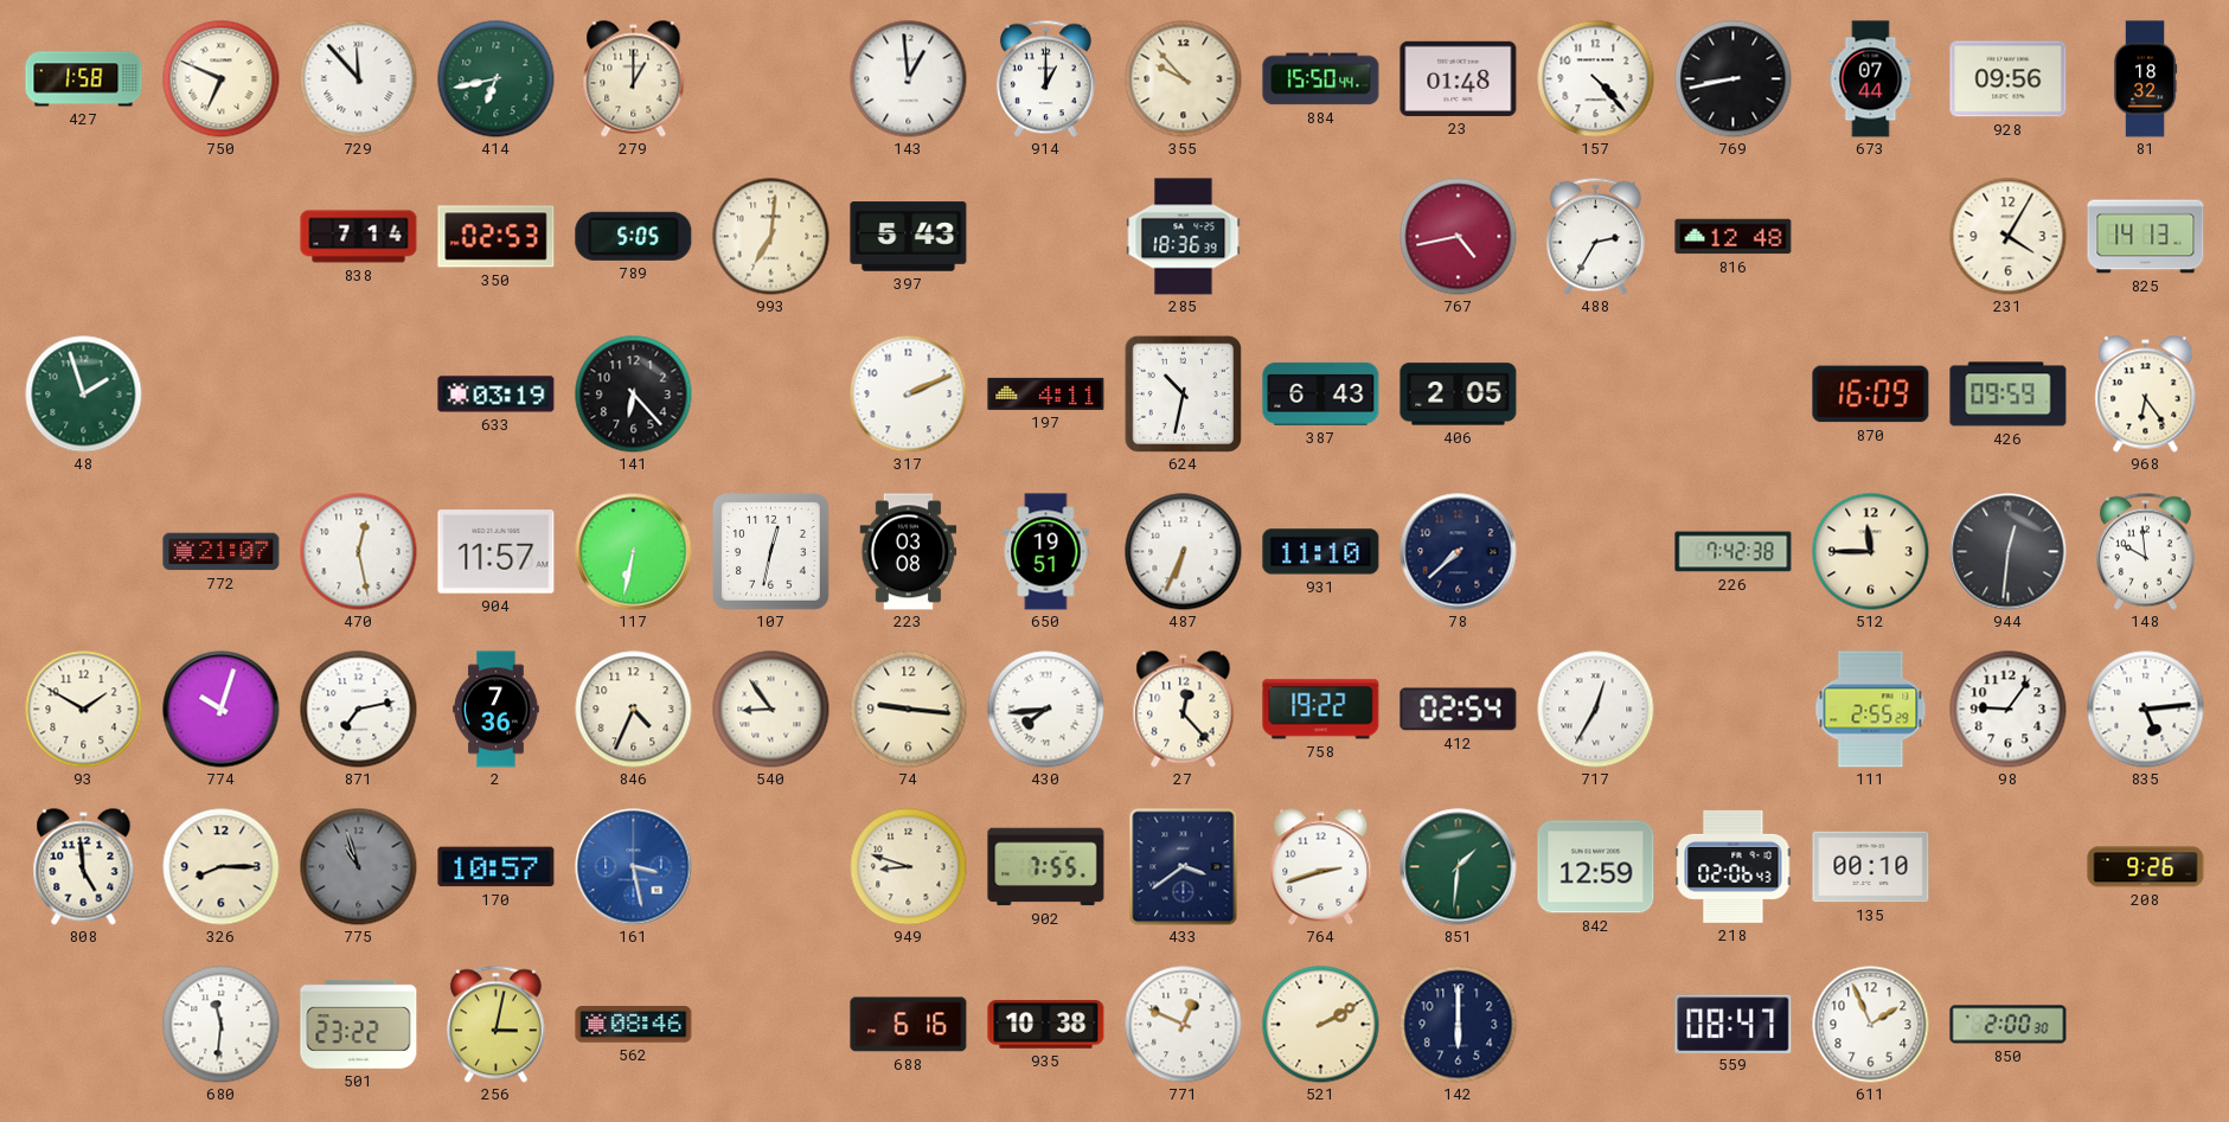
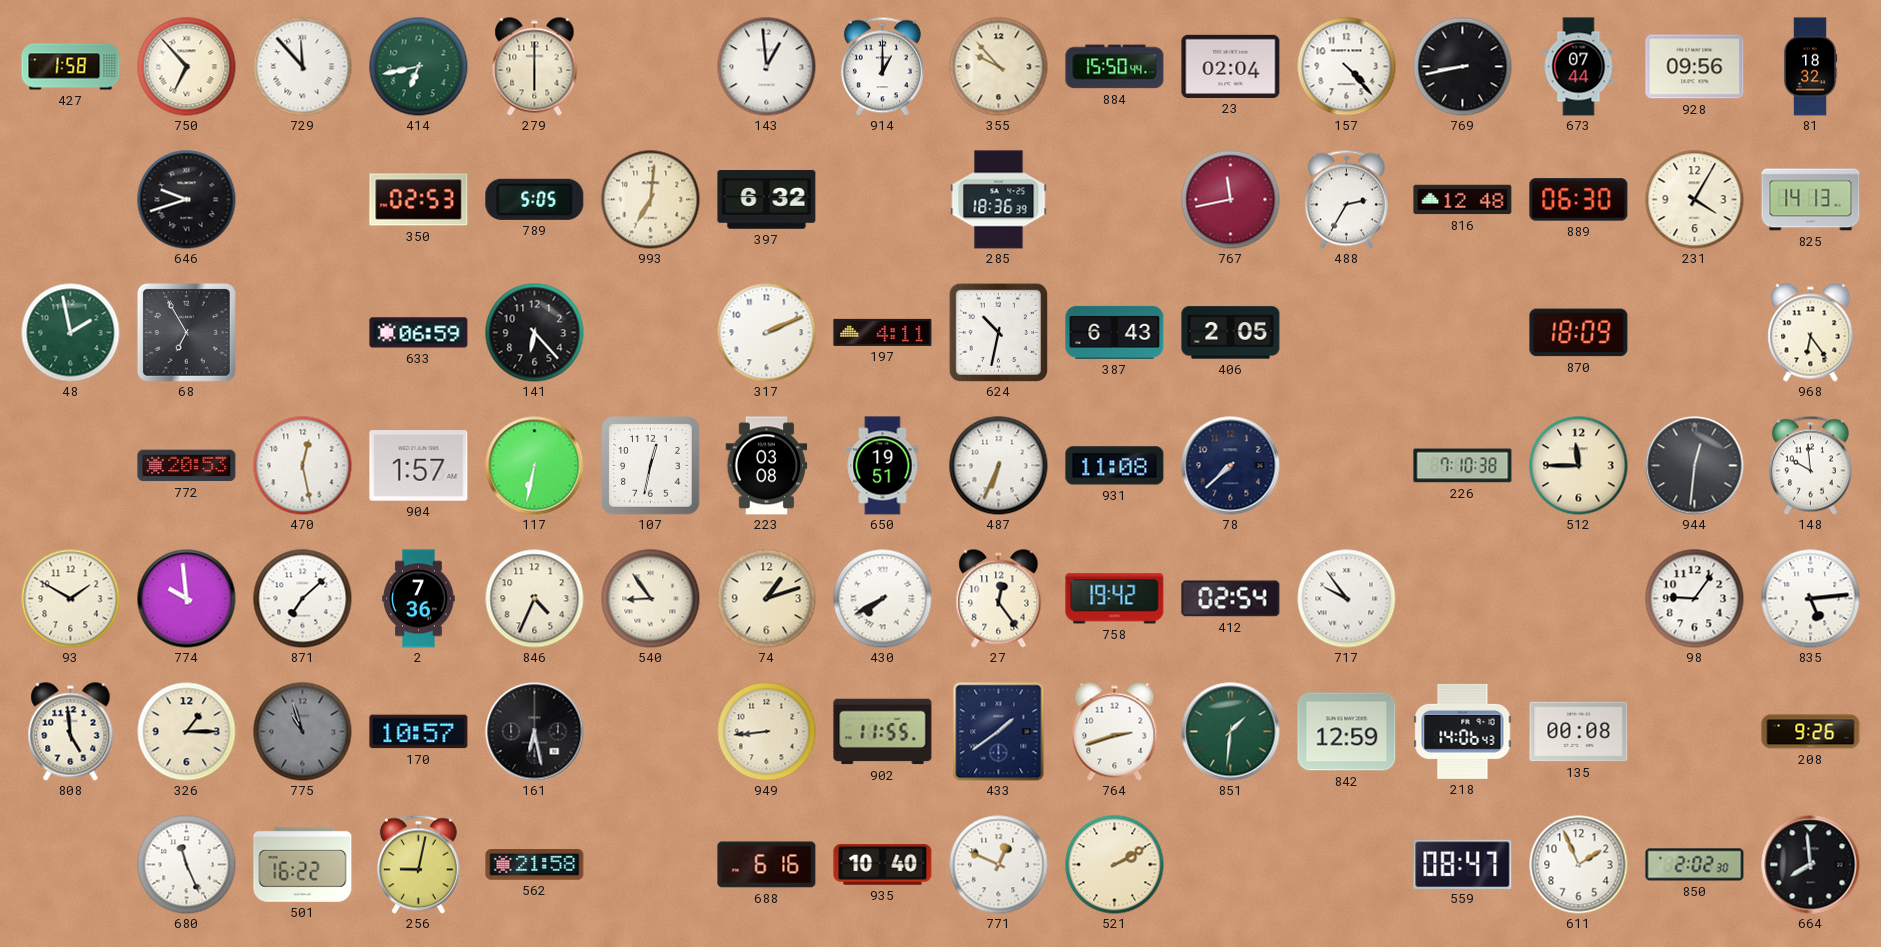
750: 6:49 -> 6:53 (187, 67)
279: 1:00 -> 6:00 (535, 67)
23: 01:48 -> 02:04 (1231, 66)
646: none -> 9:42 (187, 200)
838: 7:14 -> none (359, 237)
397: 5:43 -> 6:32 (767, 200)
767: 4:43 -> 11:43 (1231, 200)
889: none -> 06:30 (1579, 200)
48: 1:57 -> 1:58 (71, 333)
68: none -> 6:55 (186, 332)
633: 03:19 -> 06:59 (419, 333)
870: 16:09 -> 18:09 (1579, 333)
426: 09:59 -> none (2009, 395)
772: 21:07 -> 20:53 (187, 466)
904: 11:57 -> 1:57 (419, 466)
931: 11:10 -> 11:08 (1115, 466)
226: 7:42 -> 7:10 (1463, 466)
774: 10:03 -> 9:59 (187, 599)
871: 7:13 -> 7:08 (303, 599)
74: 9:16 -> 1:12 (767, 599)
430: 7:44 -> 7:40 (883, 599)
27: 12:23 -> 12:24 (999, 599)
758: 19:22 -> 19:42 (1115, 599)
717: 12:35 -> 9:54 (1347, 599)
111: 2:55 -> none (1871, 710)
326: 8:15 -> 1:15 (187, 732)
161: 3:28 -> 6:28 (535, 732)
161 dial: blue -> black (535, 732)
949: 8:48 -> 8:44 (767, 732)
902: 7:55 -> 11:55 (883, 732)
433: 3:39 -> 1:39 (999, 732)
218: 02:06 -> 14:06 (1463, 731)
135: 00:10 -> 00:08 (1579, 732)
680: 11:31 -> 11:26 (187, 865)
501: 23:22 -> 16:22 (303, 864)
256: 3:02 -> 9:02 (418, 864)
562: 08:46 -> 21:58 (535, 865)
935: 10:38 -> 10:40 (883, 865)
142: 6:00 -> none (1459, 1025)
850: 2:00 -> 2:02 (1695, 865)
664: none -> 7:59 (1811, 865)
